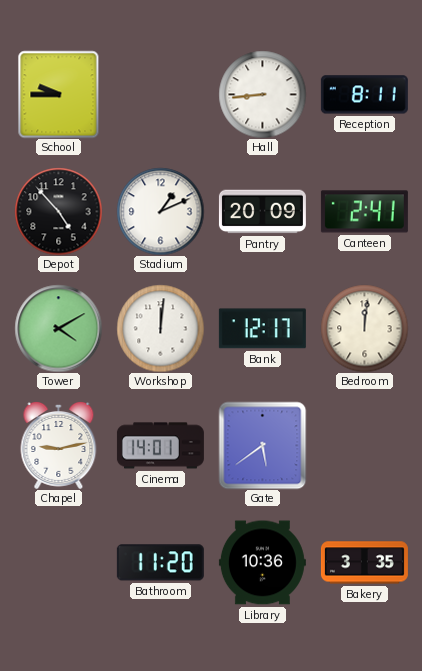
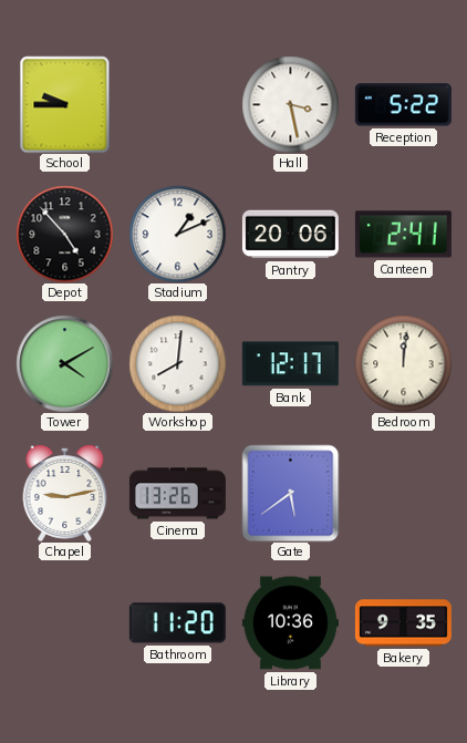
Hall: 8:44 -> 3:28 (290, 104)
Reception: 8:11 -> 5:22 (403, 105)
Pantry: 20:09 -> 20:06 (290, 235)
Workshop: 12:01 -> 8:01 (177, 363)
Cinema: 14:01 -> 13:26 (177, 494)
Bakery: 3:35 -> 9:35 (403, 623)
